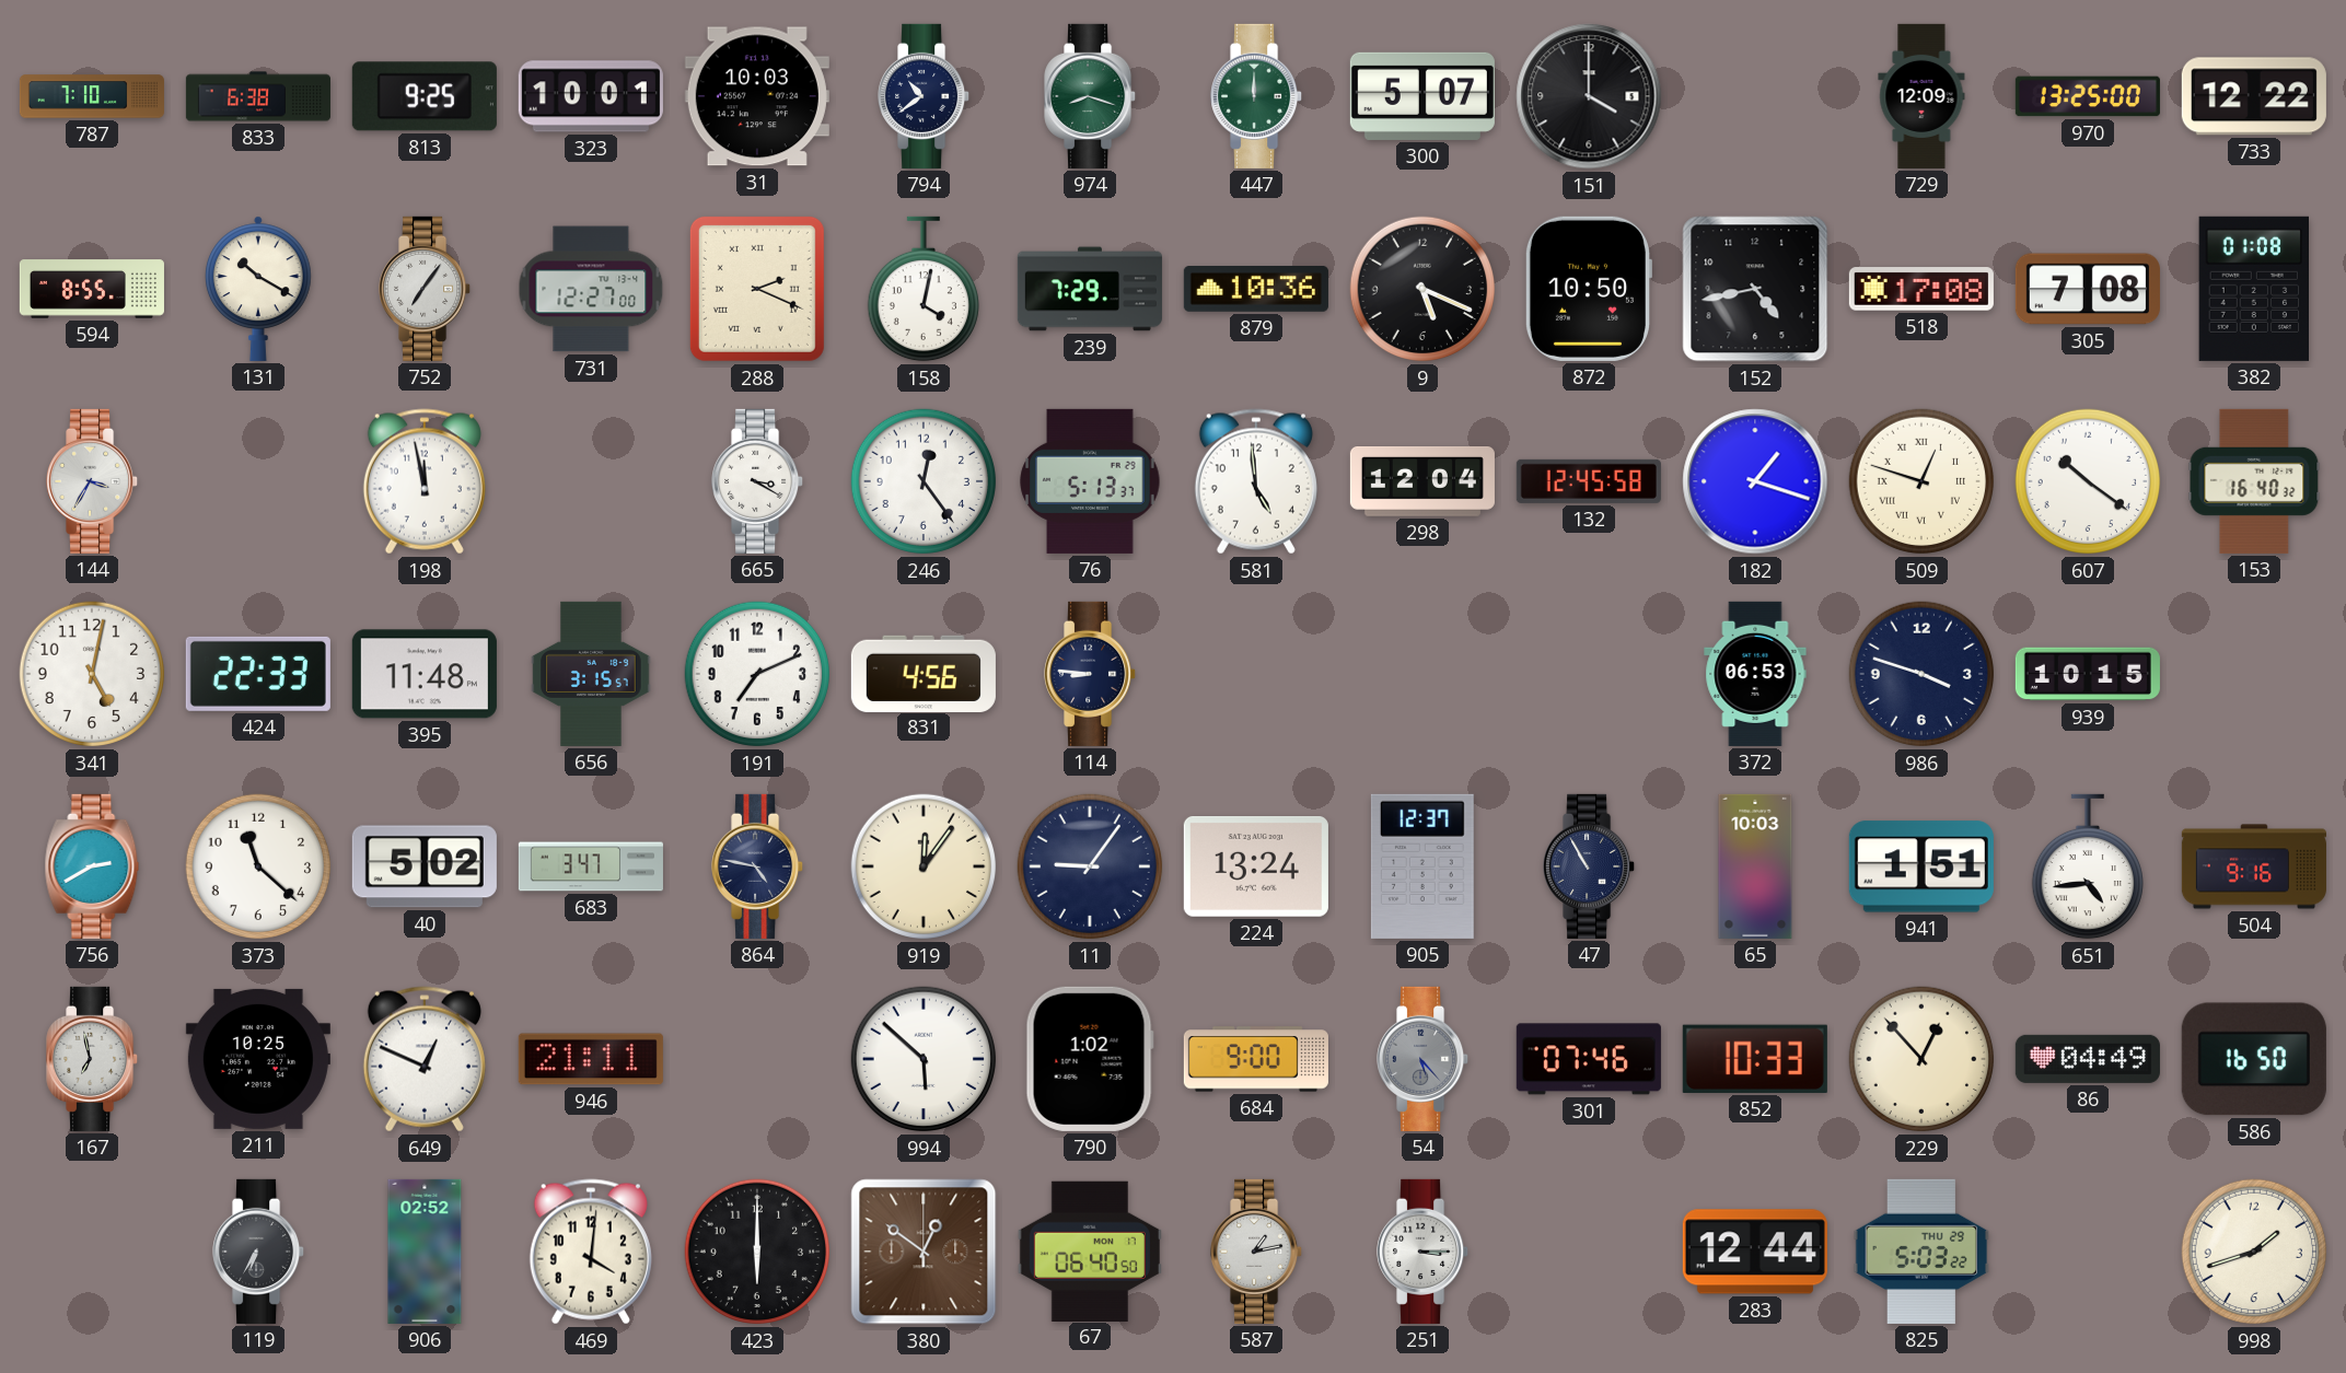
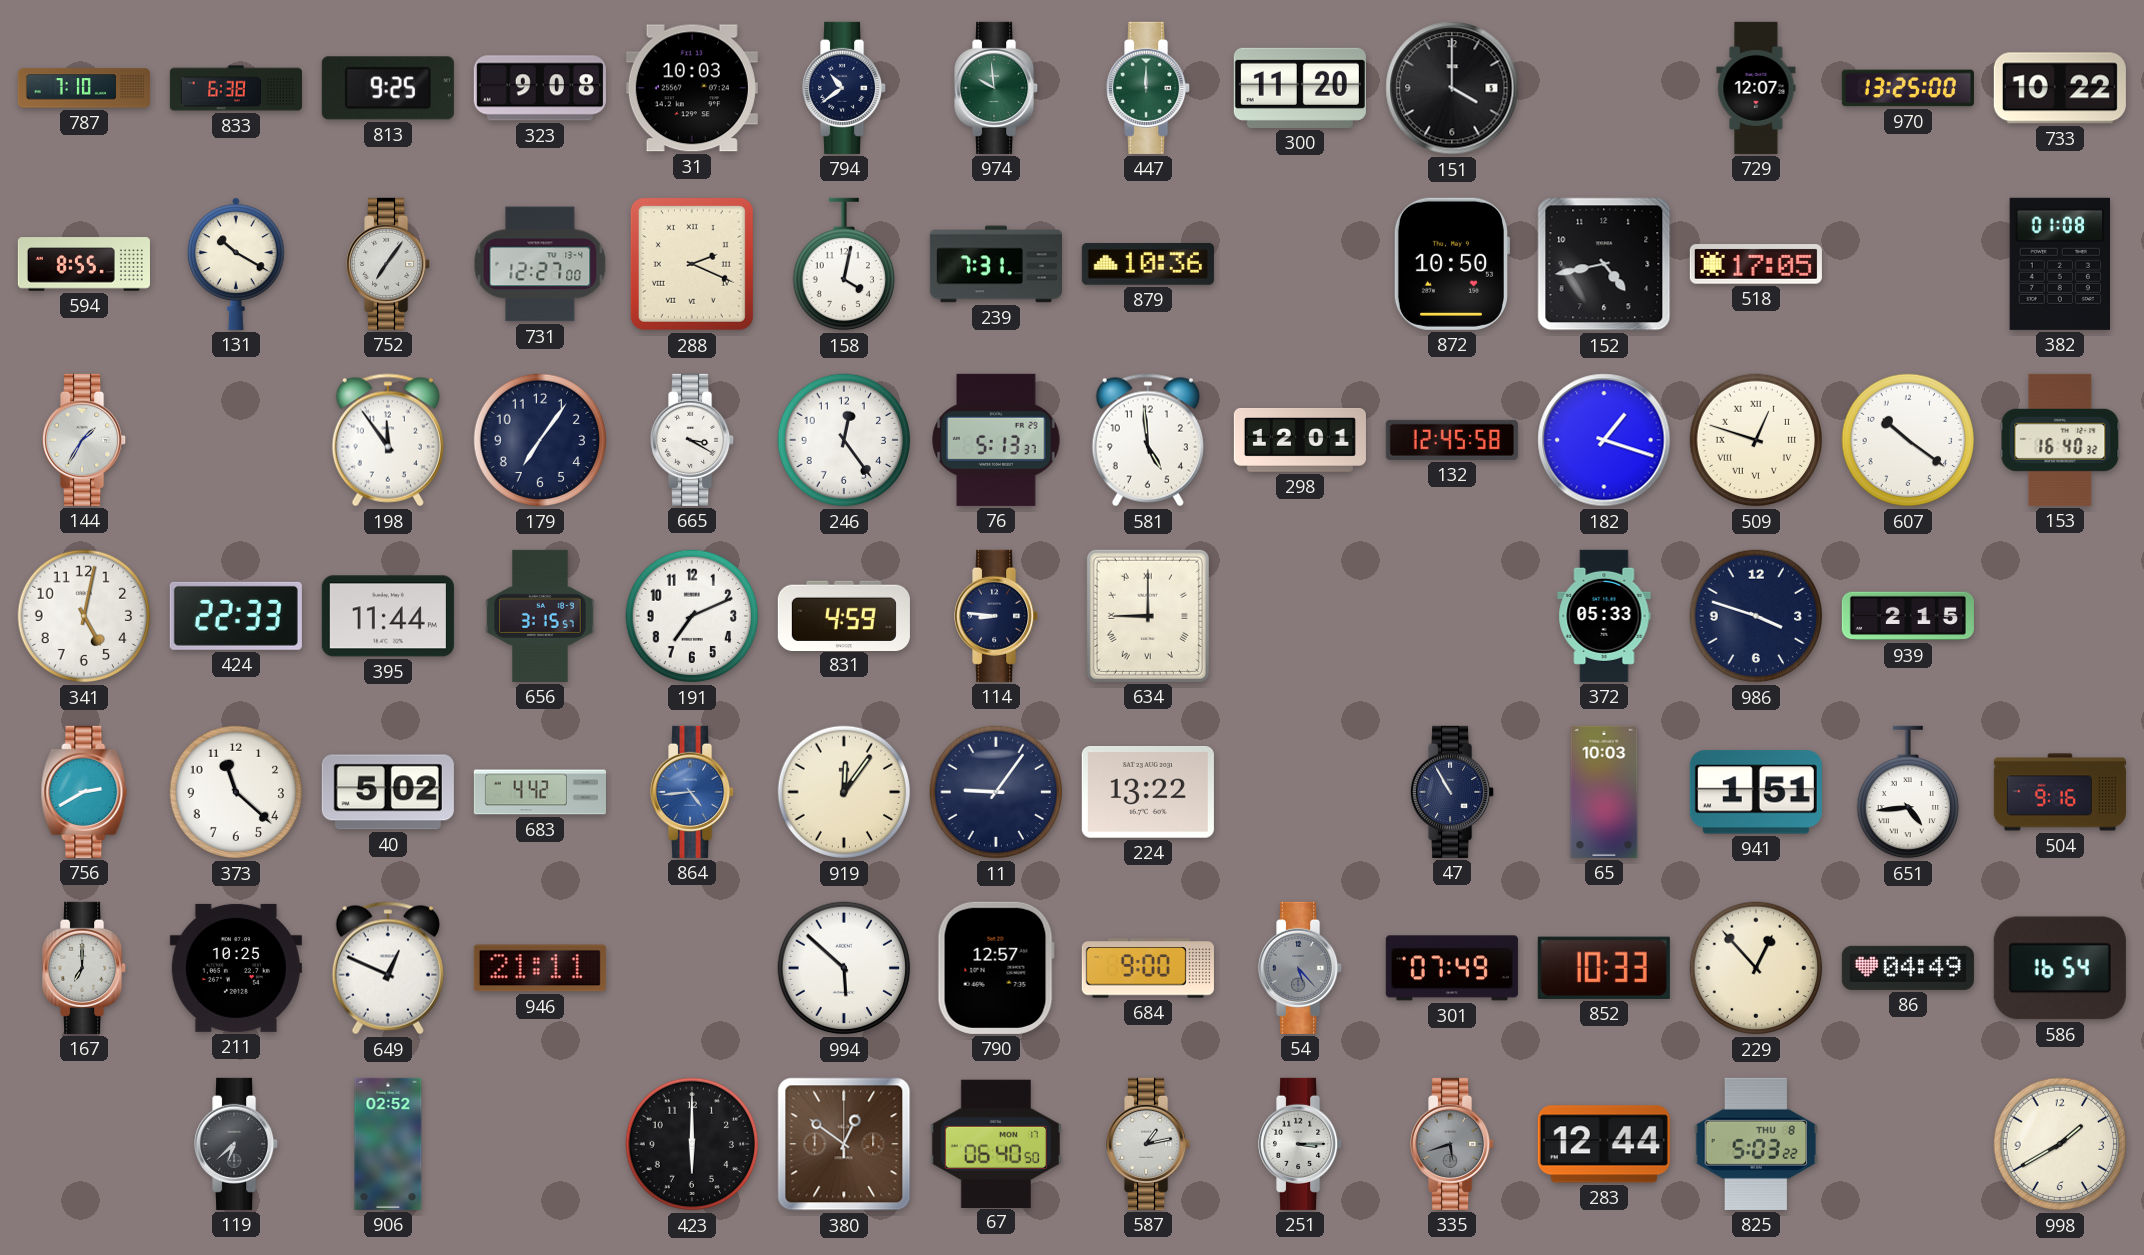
323: 10:01 -> 9:08 (540, 88)
974: 8:18 -> 9:59 (997, 88)
300: 5:07 -> 11:20 (1300, 88)
729: 12:09 -> 12:07 (1756, 88)
733: 12:22 -> 10:22 (2060, 88)
239: 7:29 -> 7:31 (996, 264)
9: 5:19 -> none (1422, 289)
518: 17:08 -> 17:05 (1756, 264)
305: 7:08 -> none (2088, 289)
144: 3:35 -> 1:35 (85, 440)
198: 11:58 -> 11:54 (388, 440)
179: none -> 7:06 (540, 440)
298: 12:04 -> 12:01 (1300, 441)
395: 11:48 -> 11:44 (388, 616)
831: 4:56 -> 4:59 (844, 615)
634: none -> 9:00 (1148, 616)
372: 06:53 -> 05:33 (1604, 616)
939: 10:15 -> 2:15 (1908, 616)
683: 3:47 -> 4:42 (540, 792)
864: 4:47 -> 4:44 (693, 792)
864 dial: navy -> blue (693, 792)
224: 13:24 -> 13:22 (1148, 793)
905: 12:37 -> none (1422, 866)
167: 6:58 -> 7:00 (85, 968)
790: 1:02 -> 12:57 (996, 968)
301: 07:46 -> 07:49 (1452, 968)
586: 16:50 -> 16:54 (2060, 968)
119: 6:35 -> 6:38 (237, 1144)
469: 4:01 -> none (591, 1252)
335: none -> 5:42 (1453, 1144)
825 date: THU 29 -> THU 8 (1756, 1144)
998: 1:42 -> 1:40 (2060, 1144)
